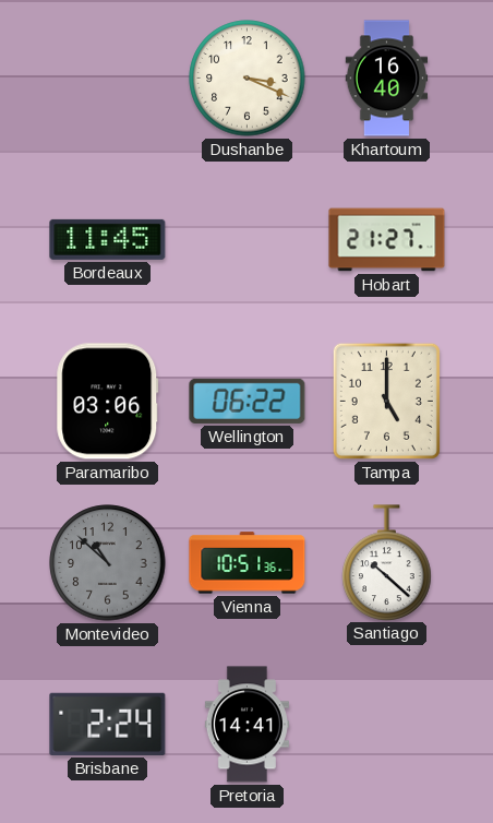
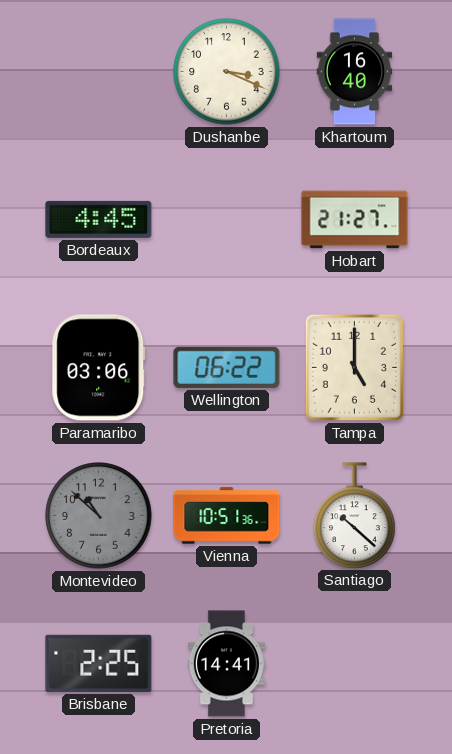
Bordeaux: 11:45 -> 4:45 (99, 219)
Brisbane: 2:24 -> 2:25 (99, 663)
